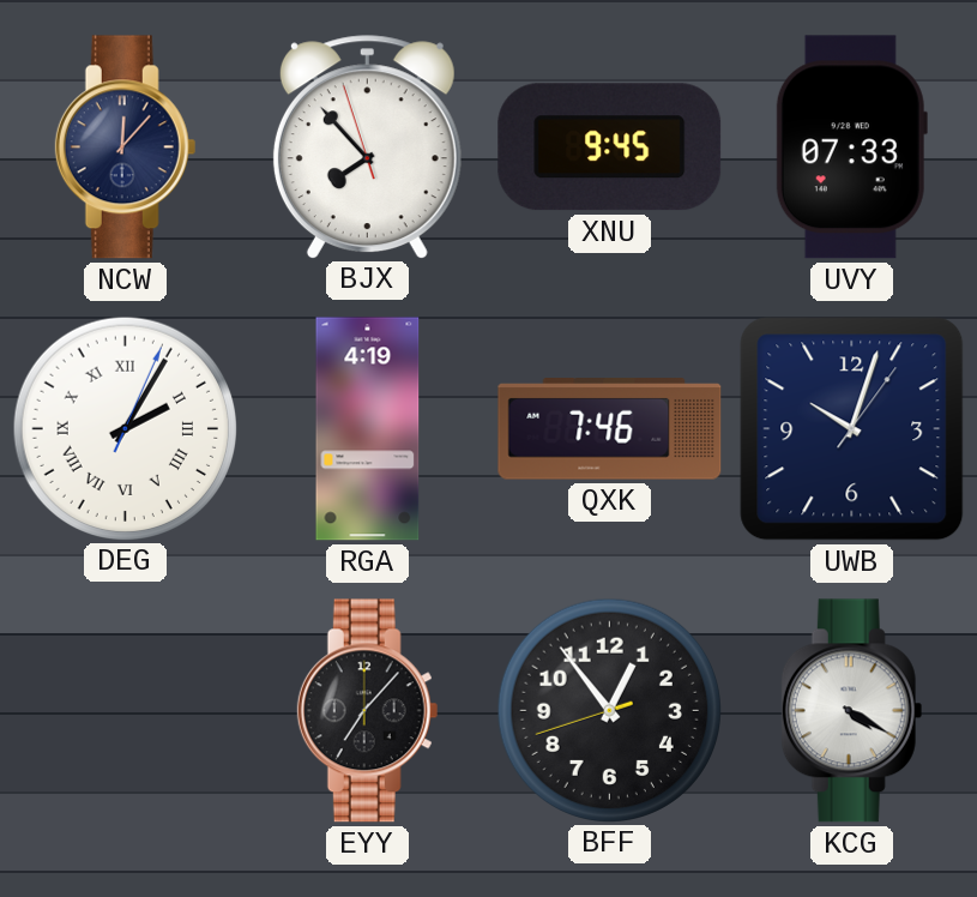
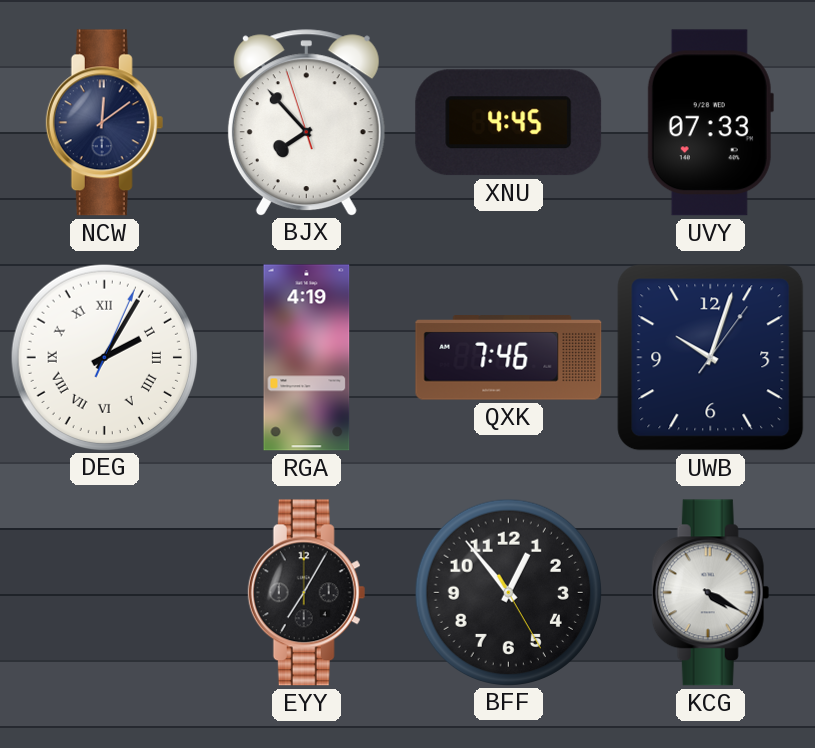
NCW: 12:07 -> 12:09 (105, 123)
XNU: 9:45 -> 4:45 (509, 123)
EYY: 7:07 -> 7:05 (307, 593)
BFF: 12:53:42 -> 12:53:25 (508, 592)
